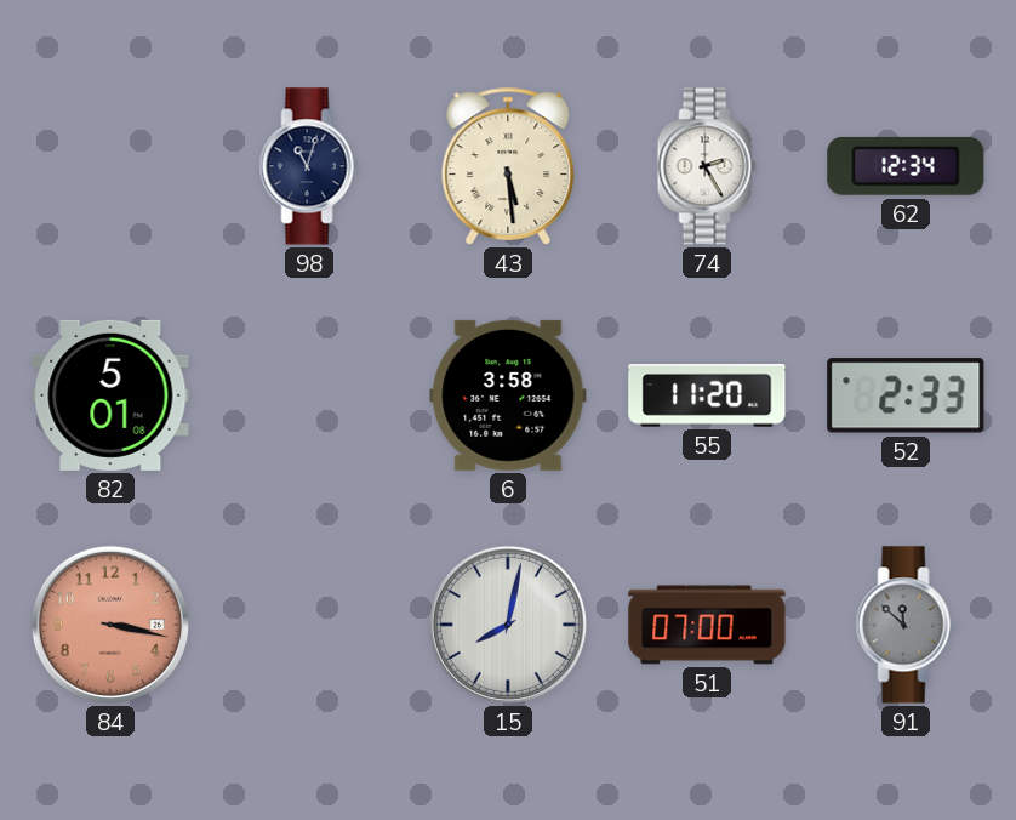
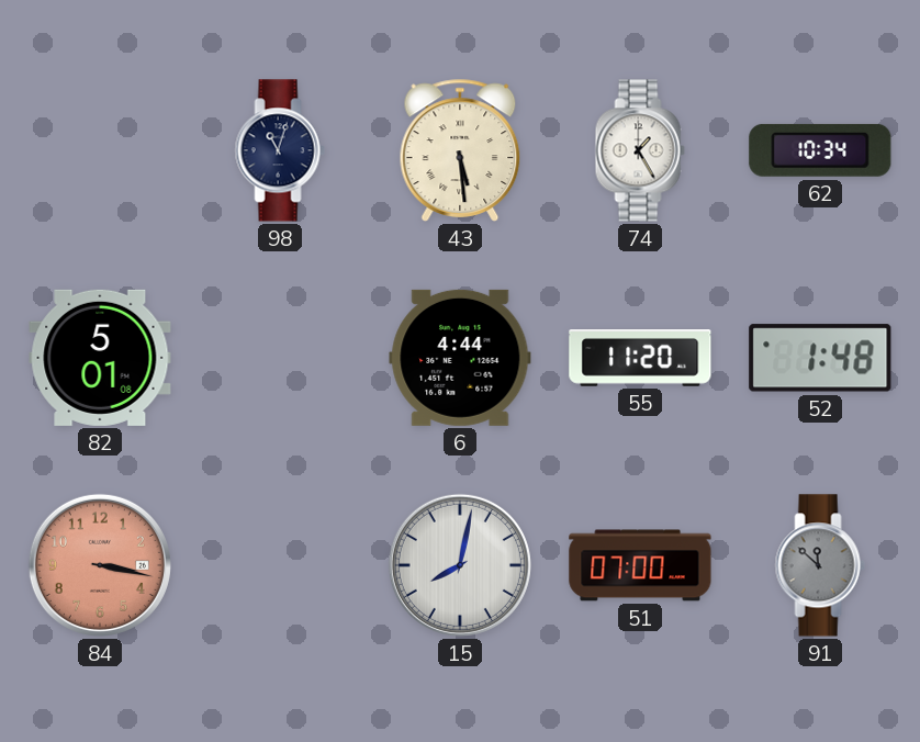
74: 2:25 -> 1:25 (640, 150)
62: 12:34 -> 10:34 (820, 150)
6: 3:58 -> 4:44 (460, 358)
52: 2:33 -> 1:48 (820, 358)
